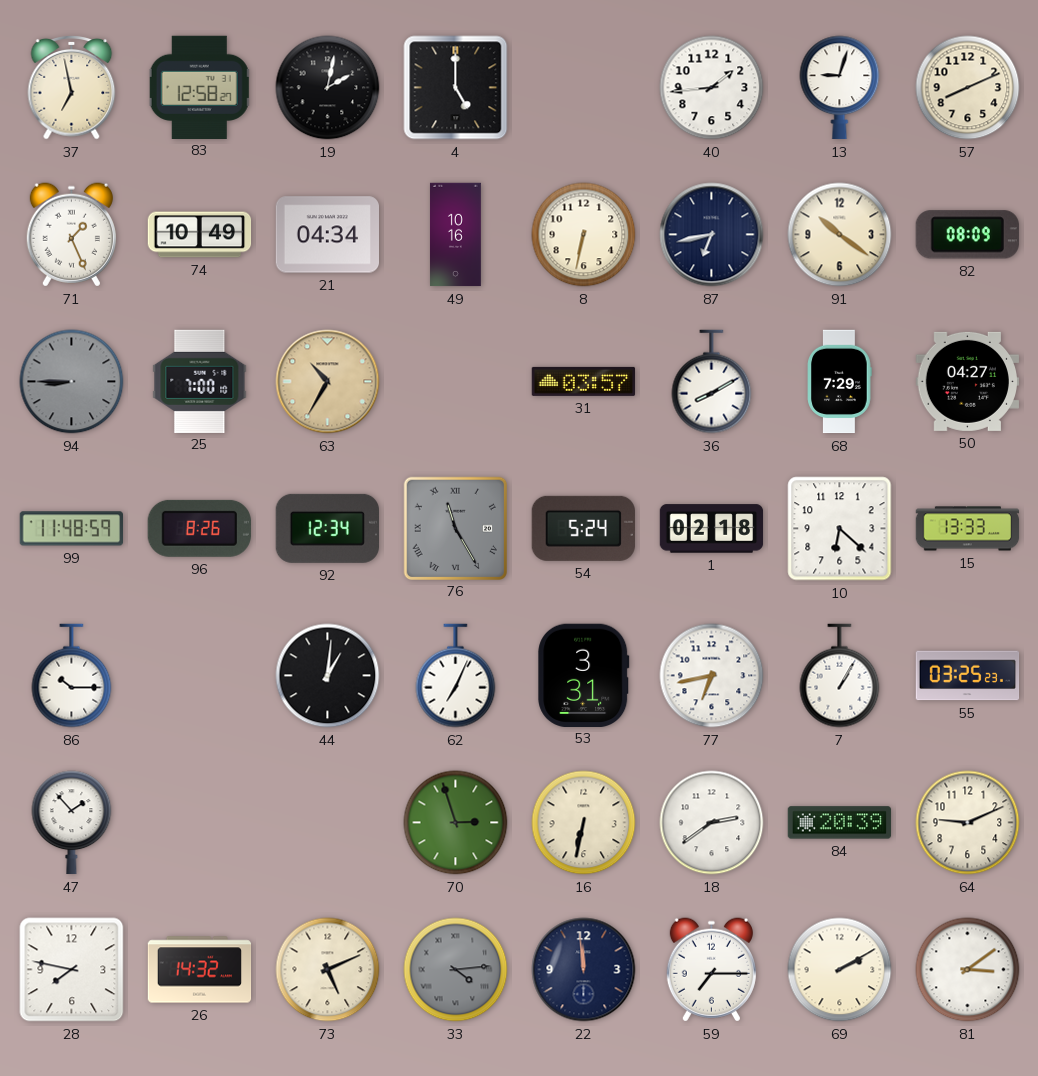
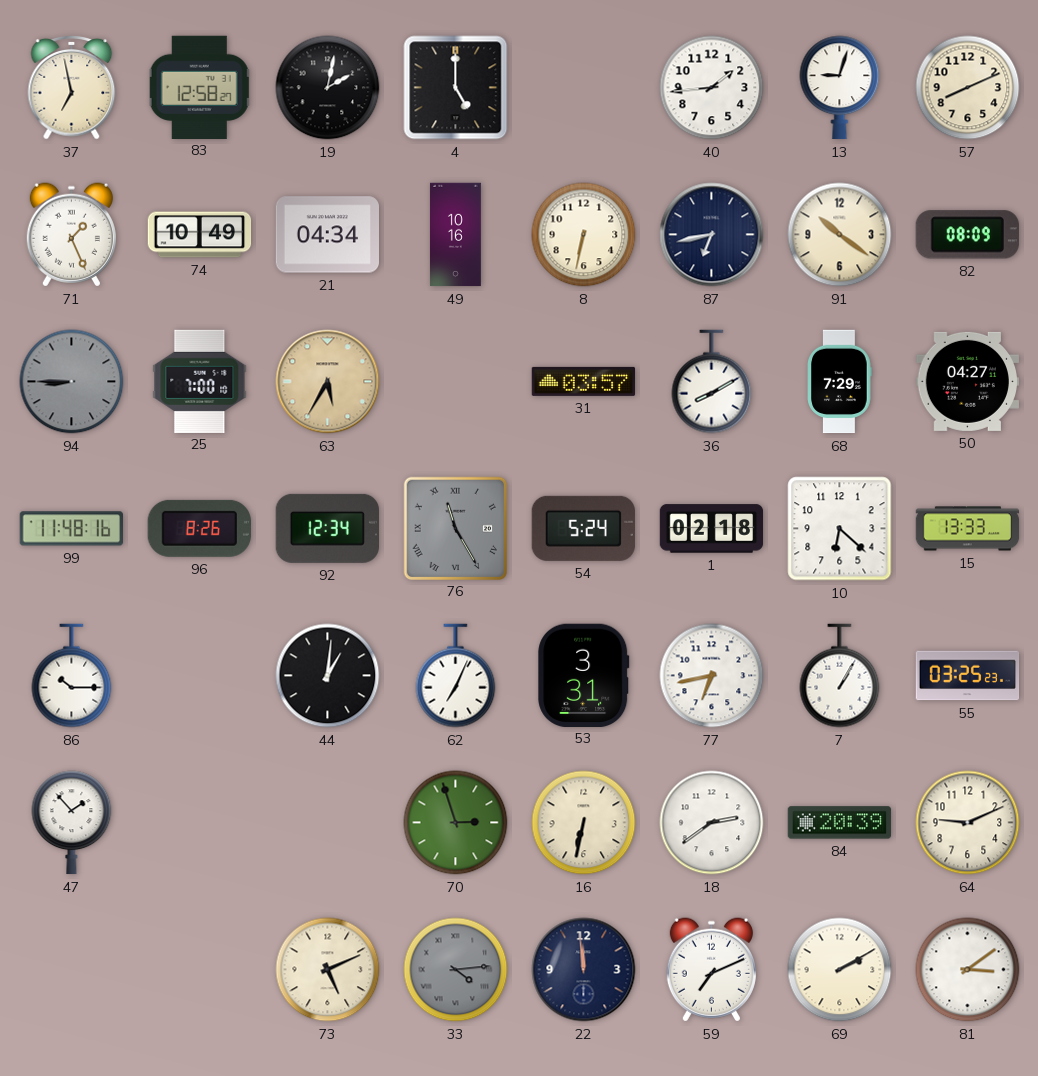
63: 10:35 -> 5:35 (328, 382)
99: 11:48:59 -> 11:48:16 (71, 529)
28: 7:47 -> none (72, 970)
26: 14:32 -> none (200, 970)
59: 7:15 -> 7:11 (711, 970)
